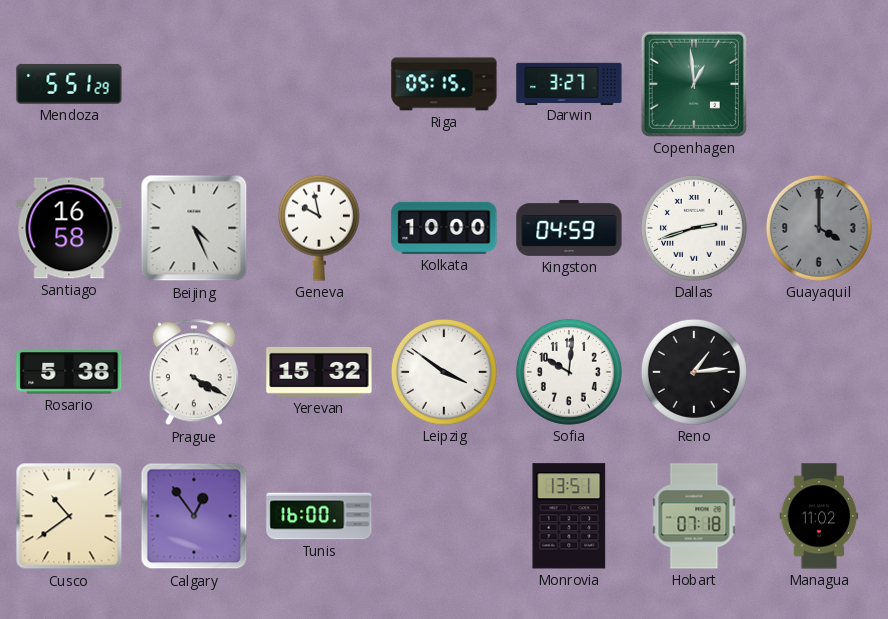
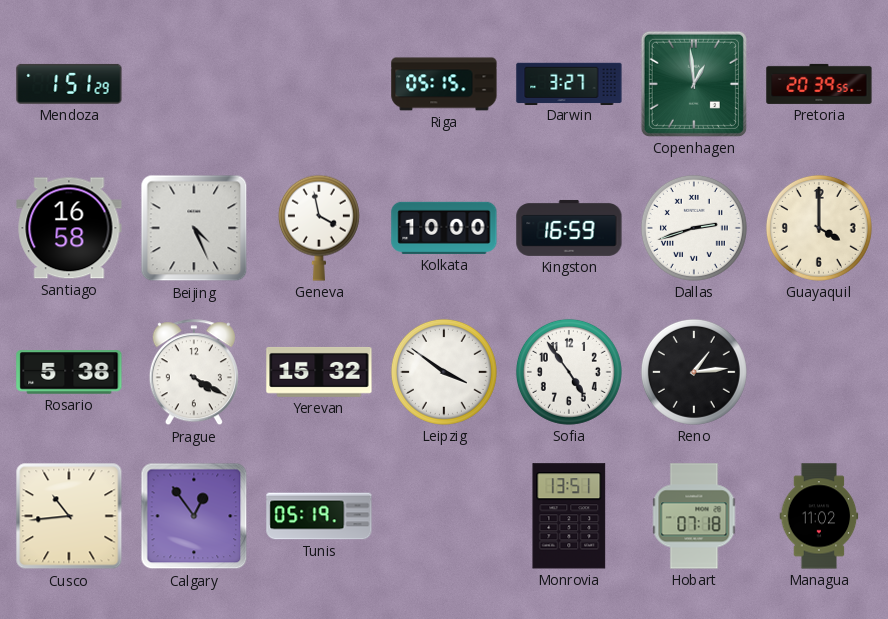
Mendoza: 5:51 -> 1:51 (69, 84)
Pretoria: none -> 20:39 (819, 84)
Geneva: 9:58 -> 3:58 (319, 228)
Kingston: 04:59 -> 16:59 (569, 228)
Guayaquil dial: grey -> cream (819, 228)
Sofia: 10:01 -> 4:54 (569, 372)
Cusco: 10:39 -> 10:44 (69, 516)
Tunis: 16:00 -> 05:19 (319, 516)
